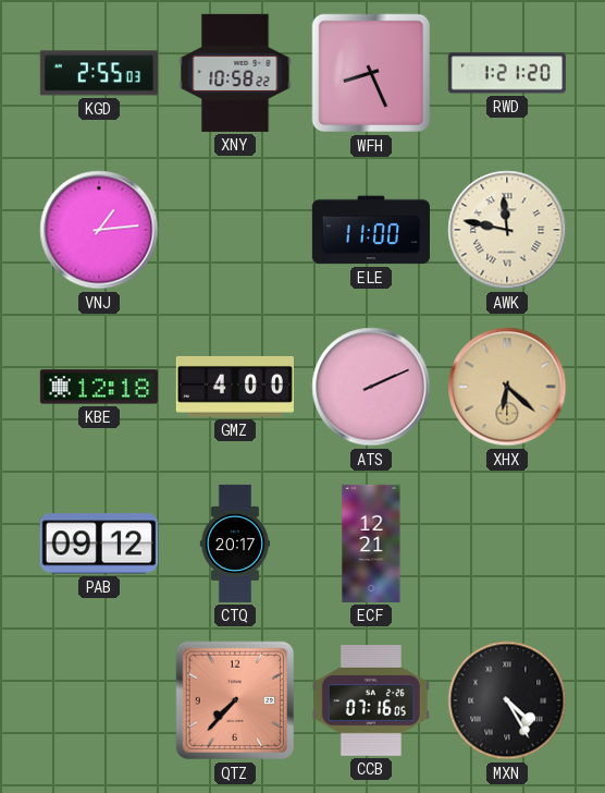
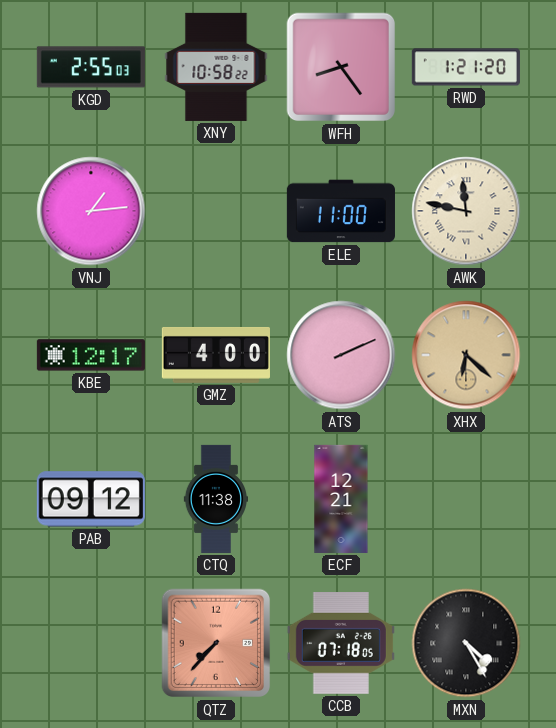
WFH: 8:26 -> 8:24 (341, 67)
KBE: 12:18 -> 12:17 (91, 355)
CTQ: 20:17 -> 11:38 (215, 499)
CCB: 07:16 -> 07:18 (341, 644)
